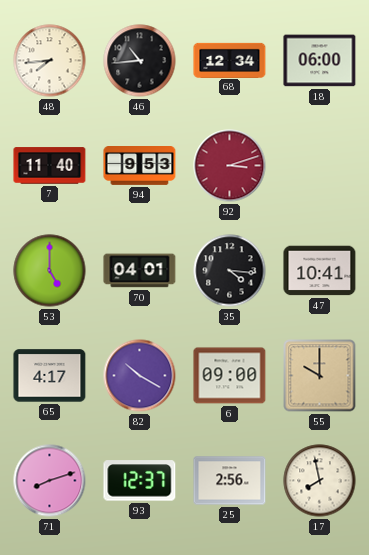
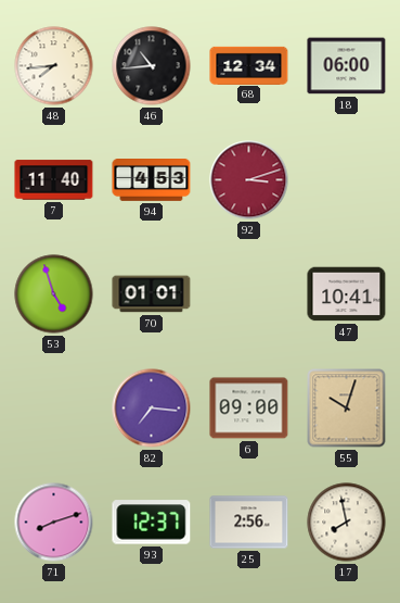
94: 9:53 -> 4:53 (152, 180)
53: 5:00 -> 4:57 (54, 294)
70: 04:01 -> 01:01 (152, 294)
35: 4:16 -> none (230, 271)
65: 4:17 -> none (50, 376)
82: 10:20 -> 7:16 (152, 409)
55: 10:00 -> 10:03 (347, 409)
